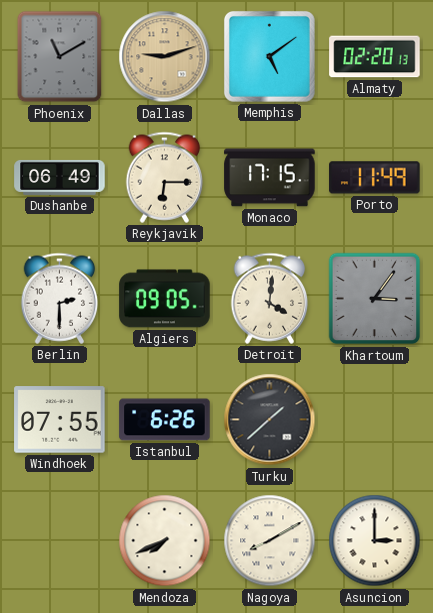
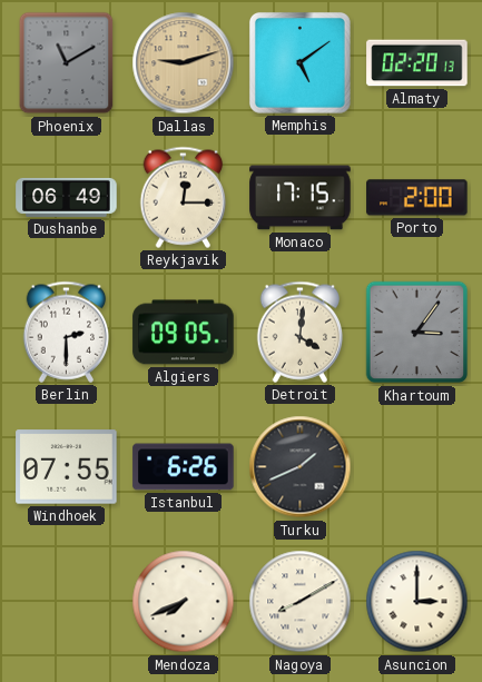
Reykjavik: 6:15 -> 12:15 (184, 197)
Porto: 11:49 -> 2:00 (417, 198)
Turku: 1:38 -> 1:41 (301, 467)
